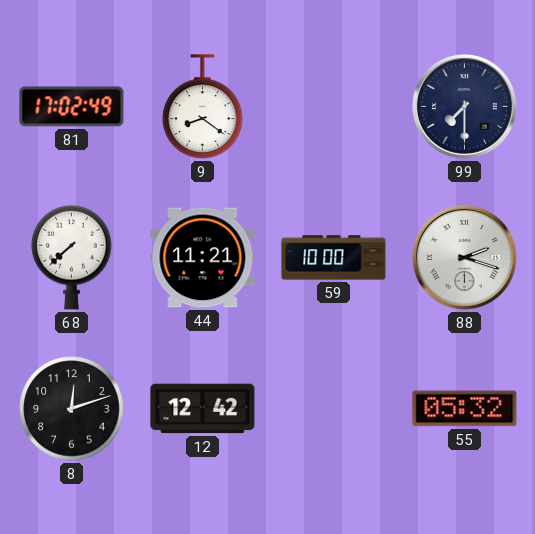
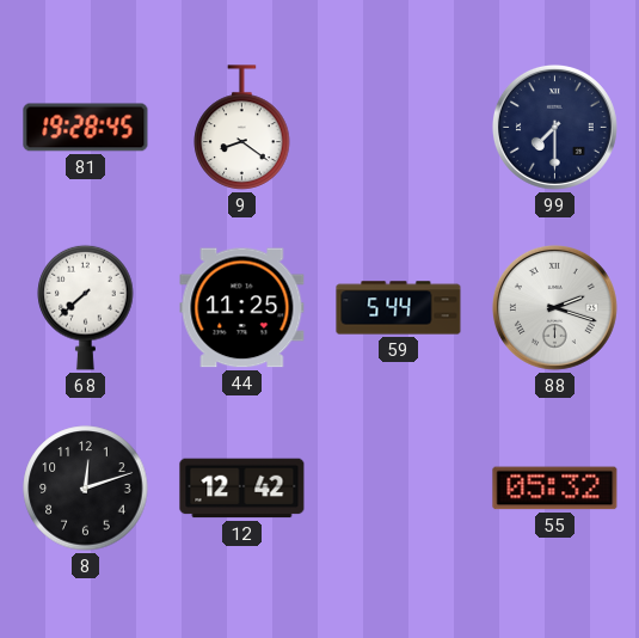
81: 17:02 -> 19:28 (86, 128)
44: 11:21 -> 11:25 (242, 308)
59: 10:00 -> 5:44 (399, 308)
